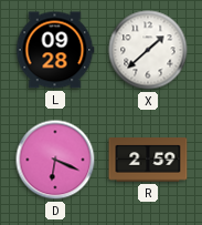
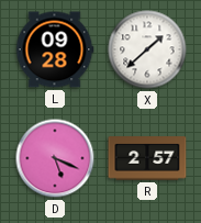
D: 6:19 -> 5:19 (55, 158)
R: 2:59 -> 2:57 (147, 158)
